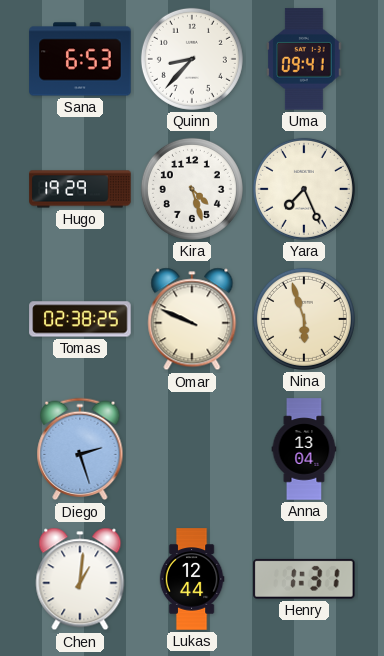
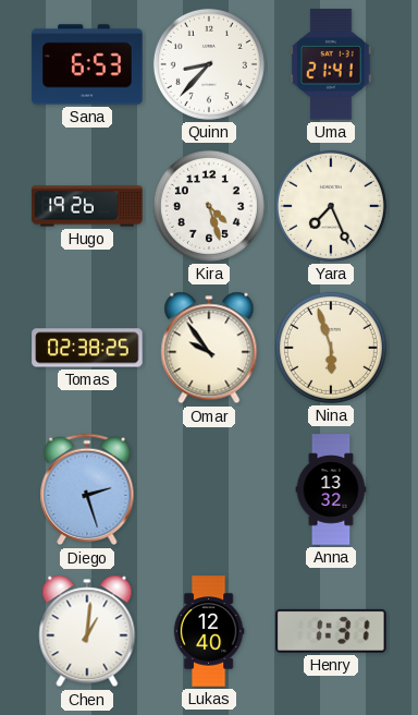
Uma: 09:41 -> 21:41 (332, 64)
Hugo: 19:29 -> 19:26 (87, 206)
Omar: 9:49 -> 9:54 (209, 348)
Anna: 13:04 -> 13:32 (331, 489)
Lukas: 12:44 -> 12:40 (209, 631)
